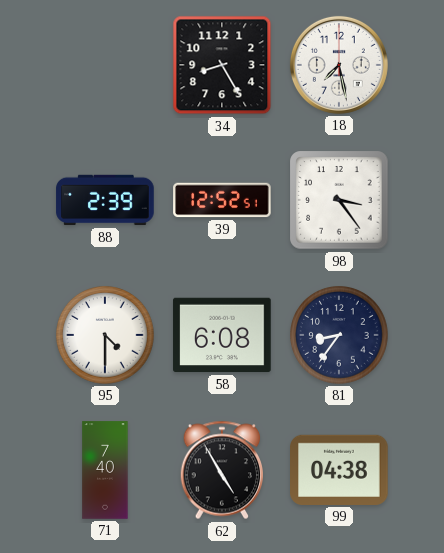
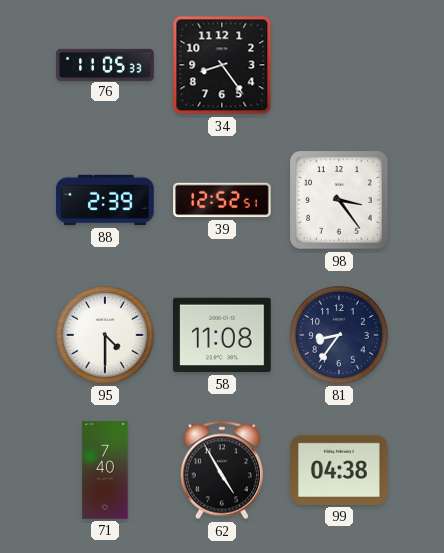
76: none -> 11:05 (105, 64)
34: 8:25 -> 8:24 (222, 65)
18: 7:28 -> none (339, 65)
58: 6:08 -> 11:08 (222, 335)
